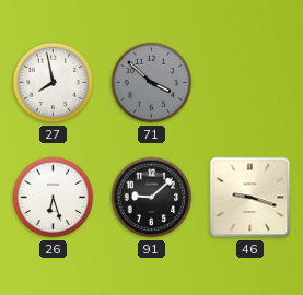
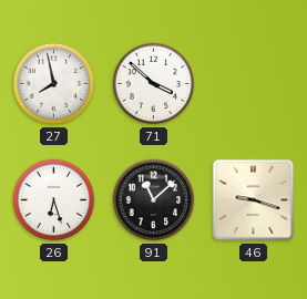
71 dial: grey -> white (154, 84)
91: 9:08 -> 11:08 (154, 200)
